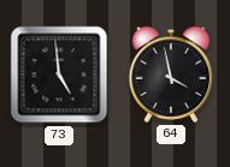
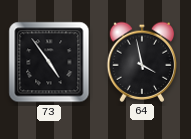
73: 4:59 -> 4:54 (49, 62)
